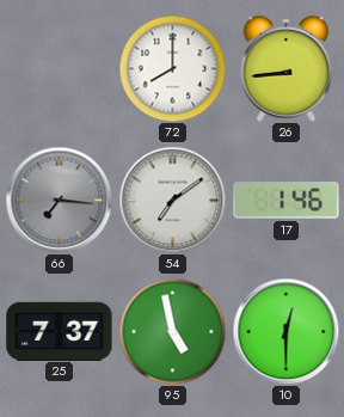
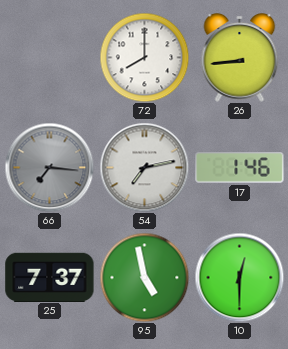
54: 7:09 -> 7:13 (144, 167)
